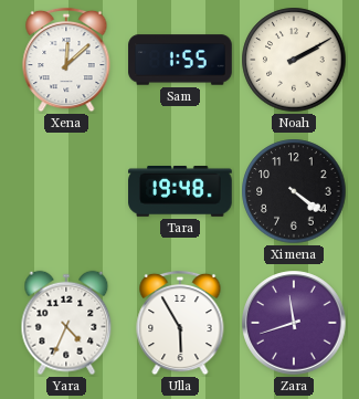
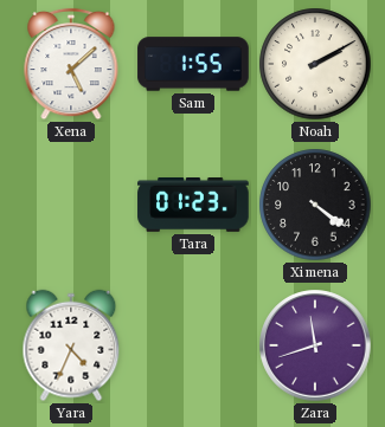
Xena: 12:08 -> 5:08 (71, 64)
Tara: 19:48 -> 01:23 (193, 206)
Ulla: 5:55 -> none (180, 323)
